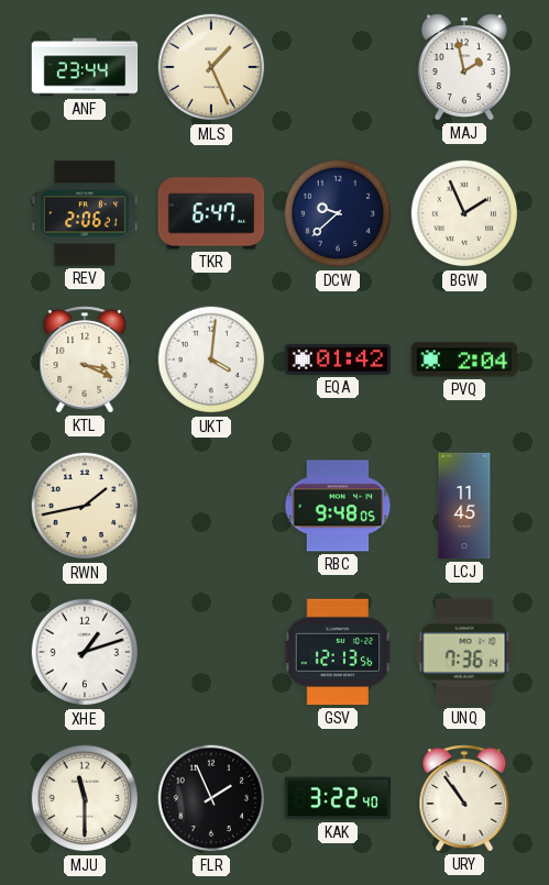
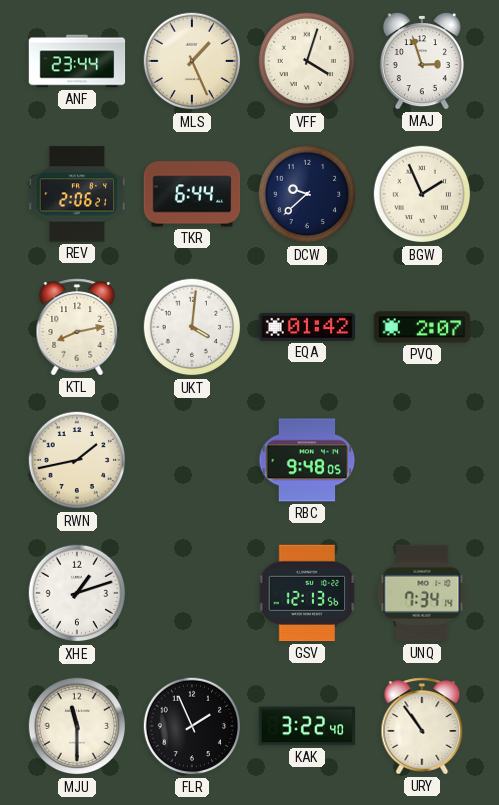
VFF: none -> 4:03 (307, 61)
MAJ: 1:58 -> 2:57 (422, 61)
TKR: 6:47 -> 6:44 (192, 194)
KTL: 3:19 -> 8:13 (77, 327)
PVQ: 2:04 -> 2:07 (422, 327)
LCJ: 11:45 -> none (464, 506)
UNQ: 7:36 -> 7:34 (422, 593)
